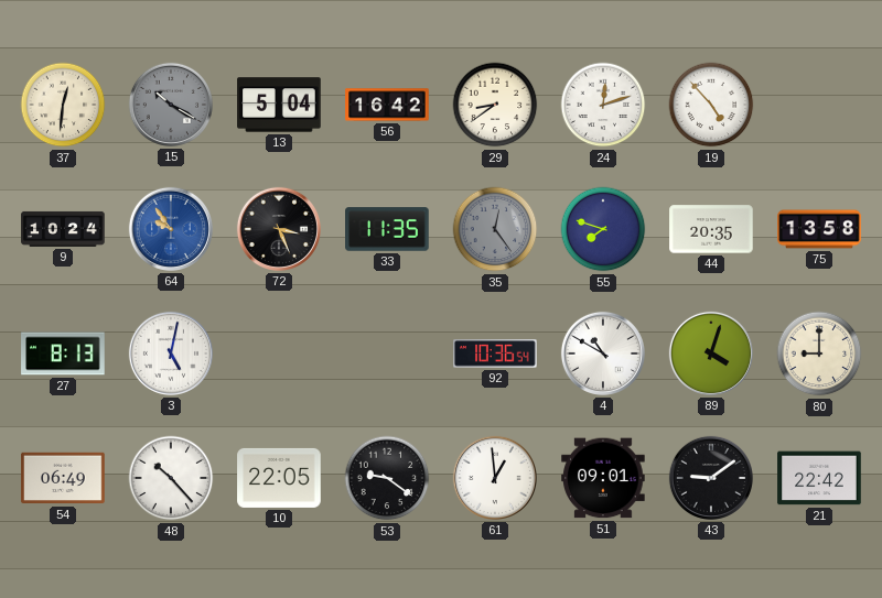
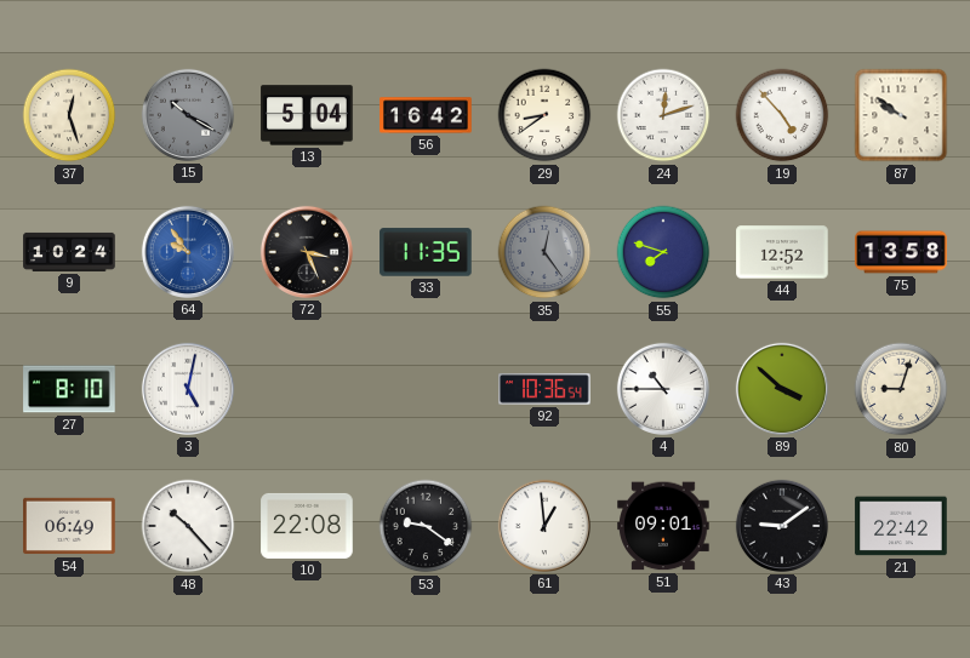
37: 12:31 -> 12:27 (69, 115)
87: none -> 9:51 (901, 115)
44: 20:35 -> 12:52 (782, 252)
27: 8:13 -> 8:10 (69, 389)
4: 10:50 -> 10:45 (663, 389)
89: 4:03 -> 3:52 (782, 389)
80: 9:00 -> 9:03 (901, 389)
10: 22:05 -> 22:08 (307, 526)
